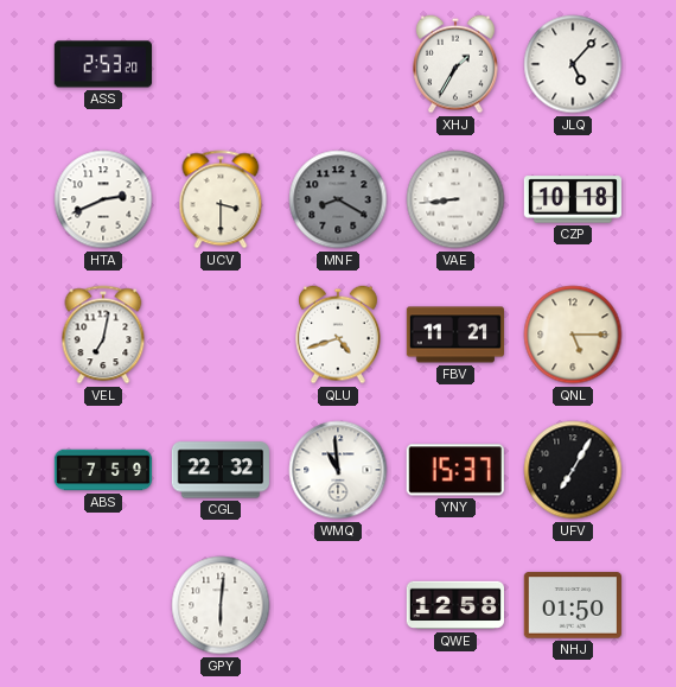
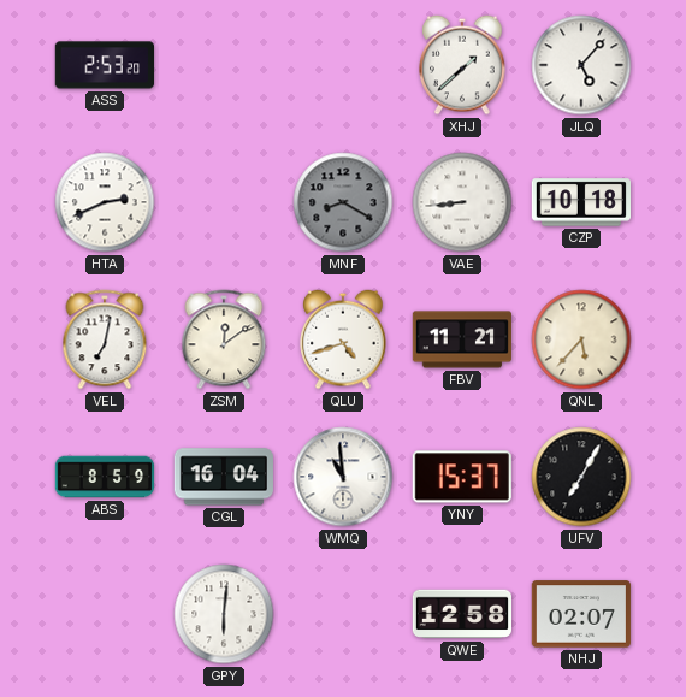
XHJ: 1:35 -> 1:38 (462, 65)
UCV: 3:30 -> none (221, 199)
ZSM: none -> 12:09 (224, 339)
QNL: 5:15 -> 5:37 (581, 339)
ABS: 7:59 -> 8:59 (105, 477)
CGL: 22:32 -> 16:04 (224, 477)
NHJ: 01:50 -> 02:07 (581, 614)
